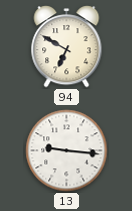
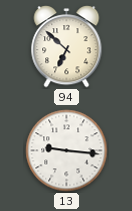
94: 6:50 -> 6:52 (67, 47)
